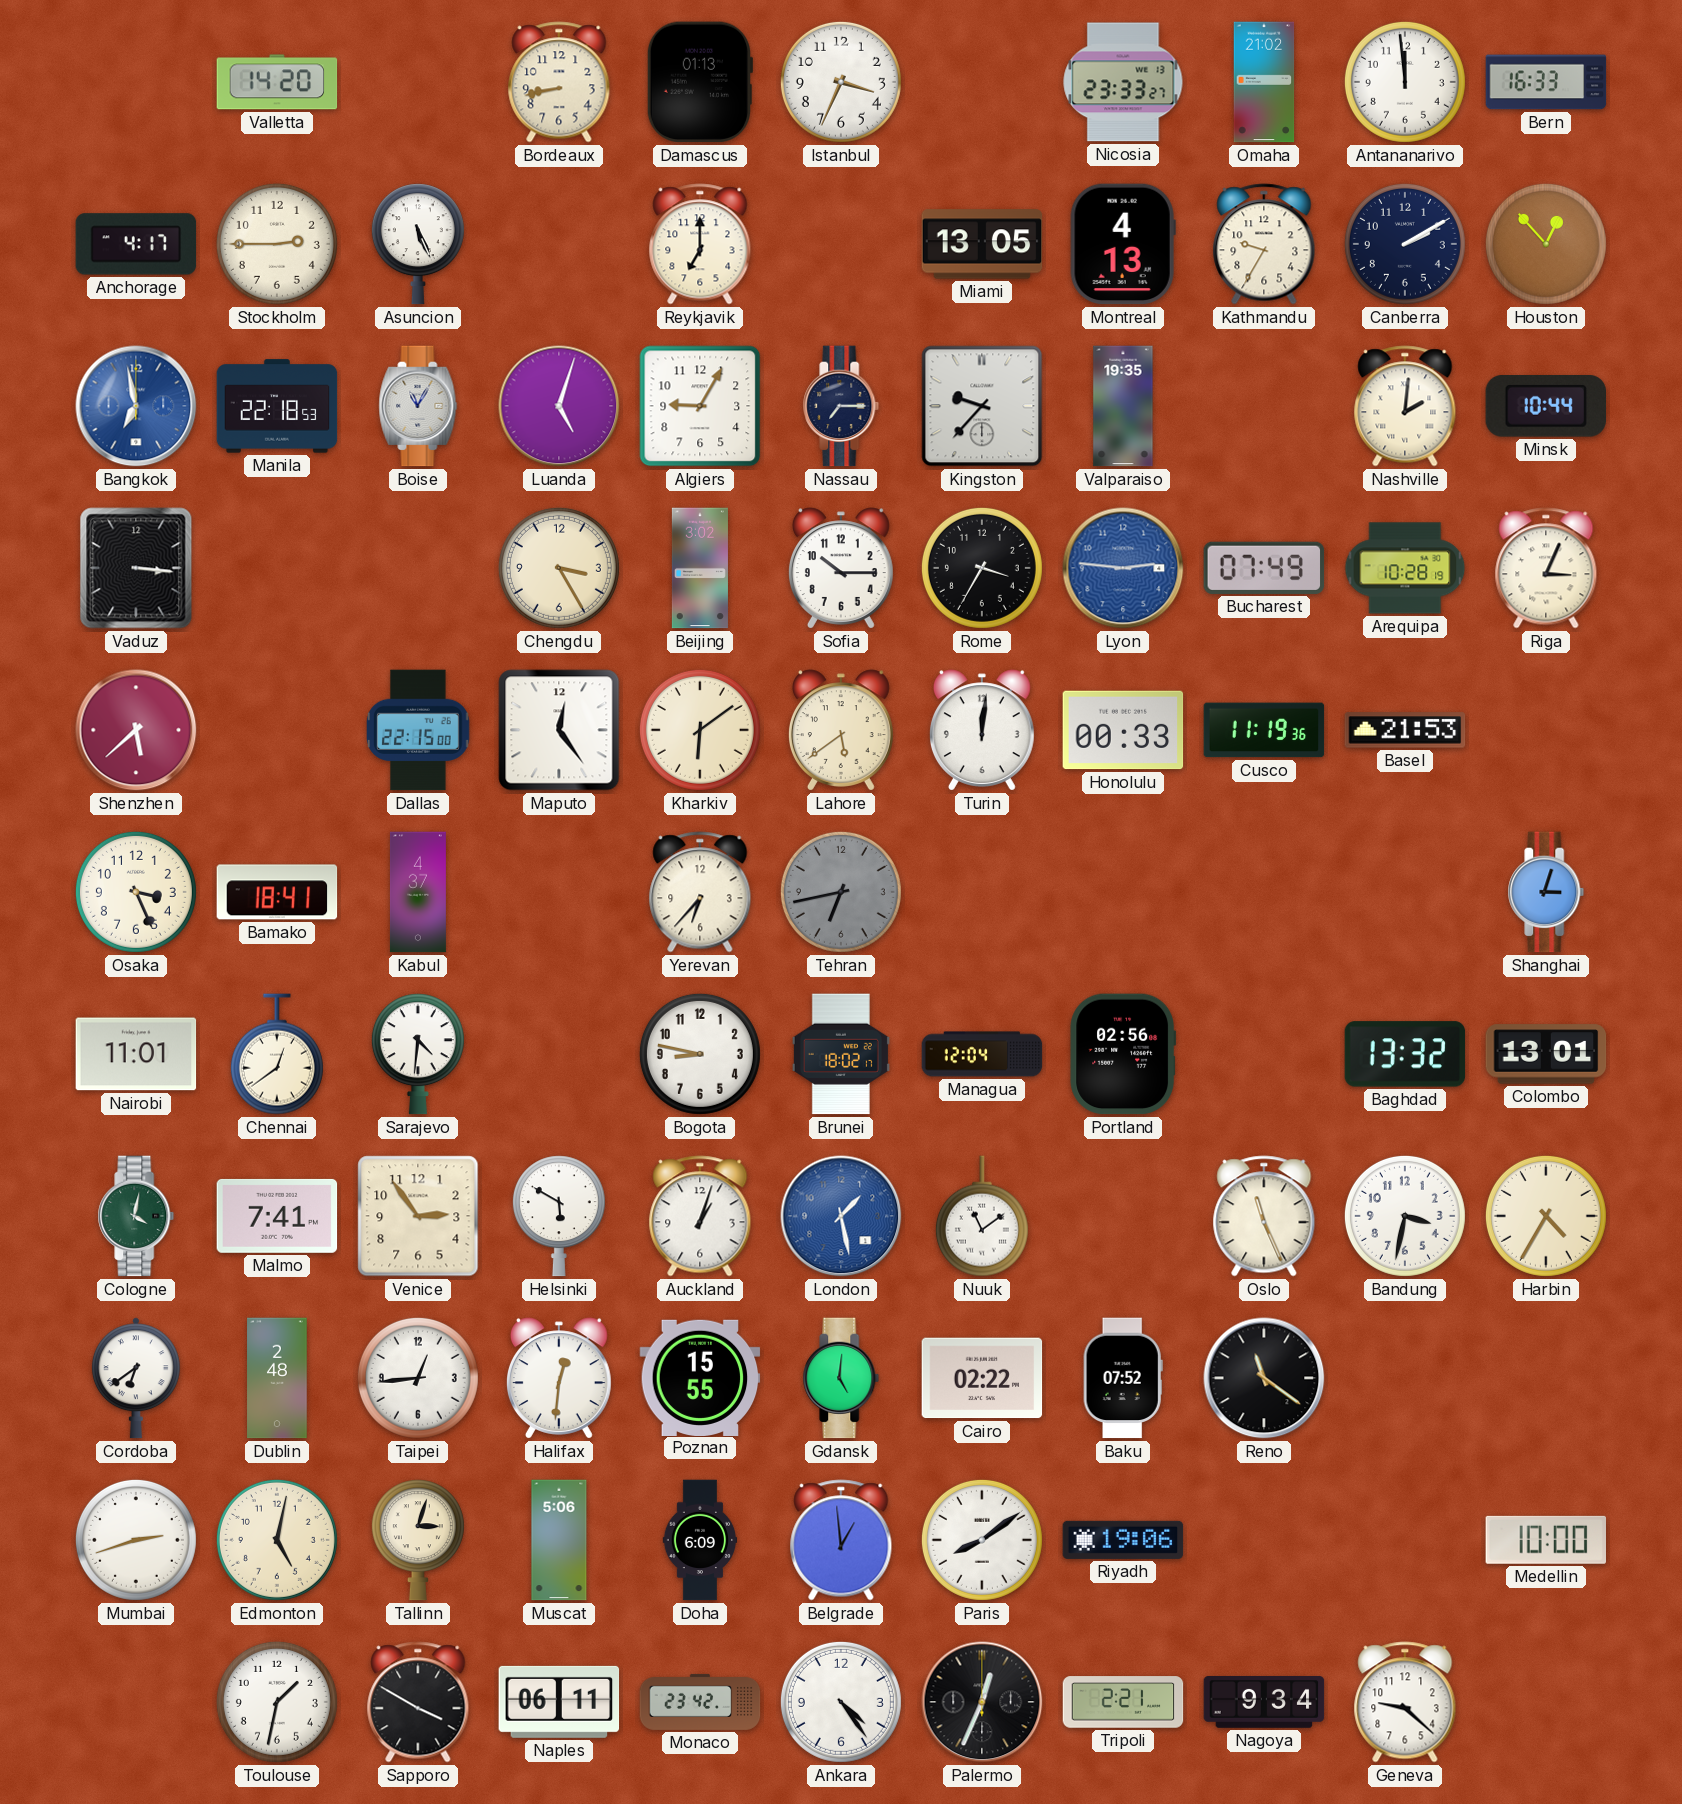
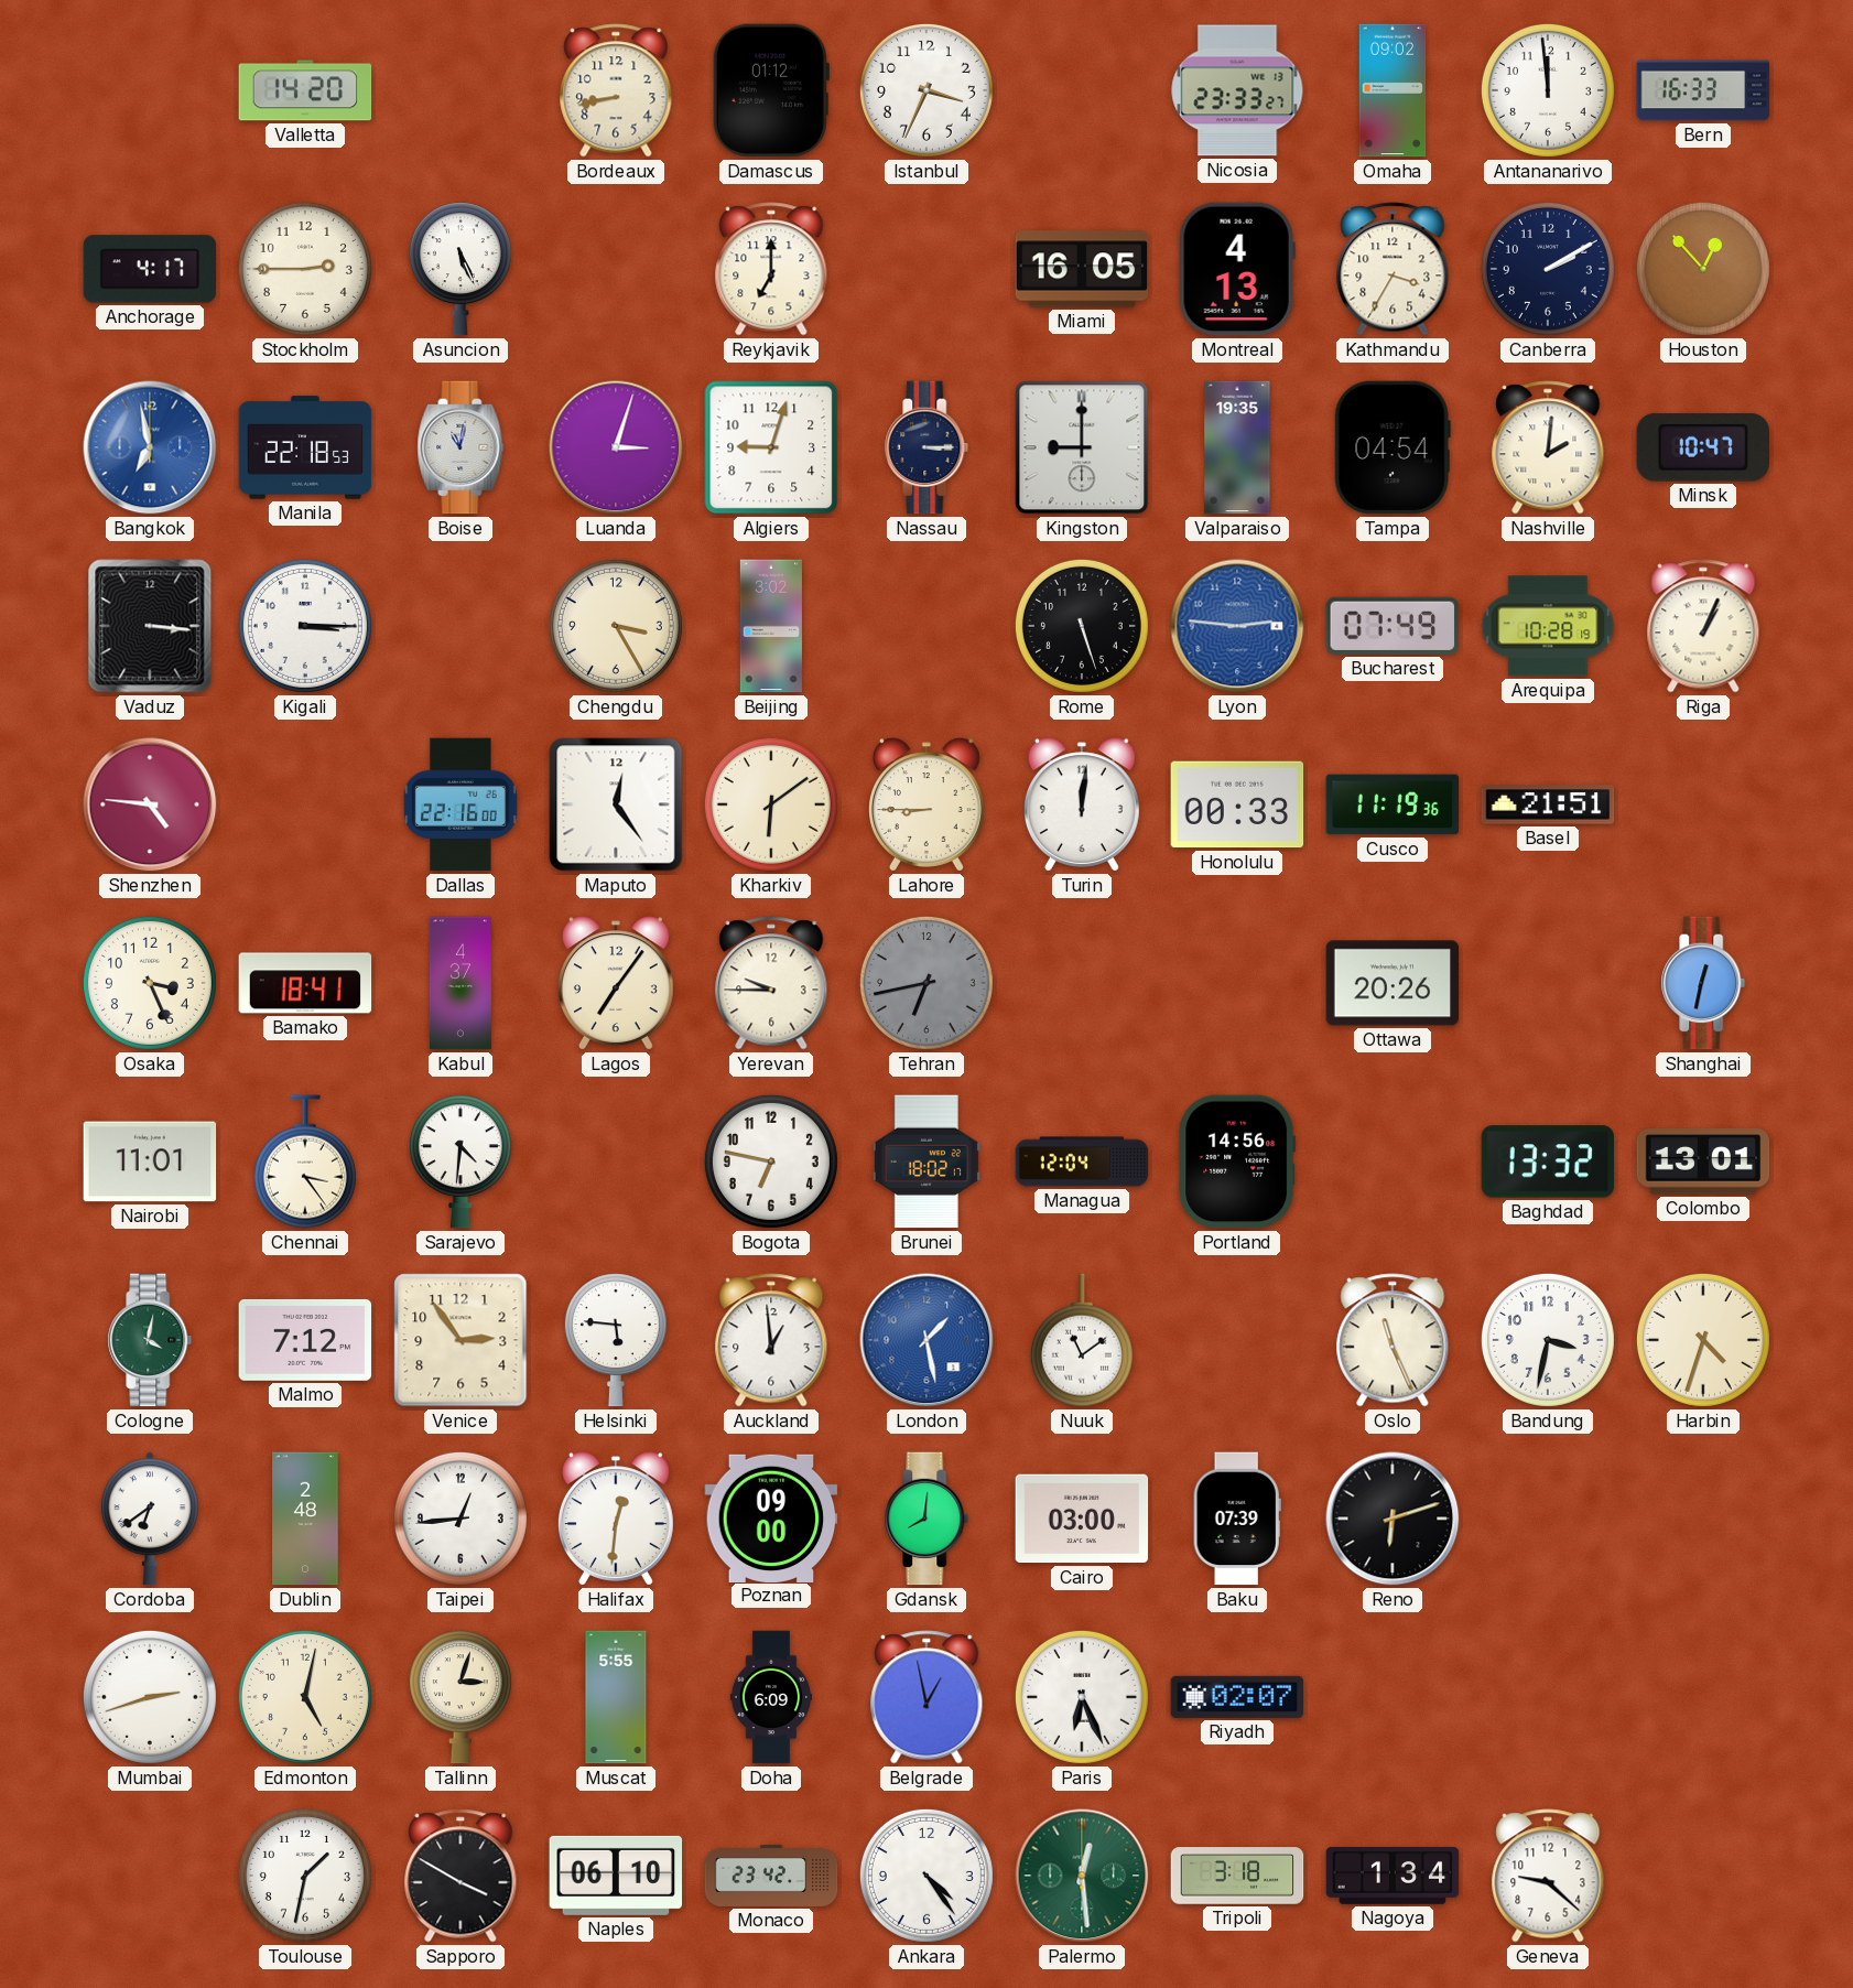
Damascus: 01:13 -> 01:12 (770, 90)
Omaha: 21:02 -> 09:02 (1393, 90)
Miami: 13:05 -> 16:05 (1082, 269)
Kathmandu: 9:35 -> 3:35 (1393, 269)
Boise: 11:05 -> 11:02 (460, 447)
Luanda: 5:03 -> 3:03 (616, 447)
Algiers: 9:05 -> 9:03 (771, 447)
Nassau: 7:15 -> 3:15 (926, 447)
Kingston: 9:37 -> 9:00 (1082, 447)
Tampa: none -> 04:54 (1393, 447)
Minsk: 10:44 -> 10:47 (1702, 449)
Kigali: none -> 3:15 (305, 626)
Sofia: 10:15 -> none (841, 568)
Rome: 3:35 -> 5:27 (1082, 626)
Riga: 3:04 -> 1:04 (1703, 626)
Shenzhen: 5:38 -> 4:46 (150, 804)
Dallas: 22:15 -> 22:16 (462, 804)
Lahore: 5:39 -> 8:45 (926, 804)
Basel: 21:53 -> 21:51 (1548, 804)
Lagos: none -> 7:06 (616, 983)
Yerevan: 6:37 -> 9:45 (771, 983)
Ottawa: none -> 20:26 (1393, 983)
Shanghai: 3:03 -> 12:32 (1703, 983)
Chennai: 12:39 -> 3:24 (305, 1162)
Bogota: 8:47 -> 6:47 (771, 1162)
Portland: 02:56 -> 14:56 (1237, 1162)
Malmo: 7:41 -> 7:12 (305, 1340)
Helsinki: 5:50 -> 5:46 (616, 1340)
Auckland: 1:03 -> 12:59 (771, 1340)
Harbin: 4:35 -> 4:33 (1703, 1340)
Poznan: 15:55 -> 09:00 (771, 1517)
Gdansk: 5:01 -> 8:01 (926, 1519)
Cairo: 02:22 -> 03:00 (1082, 1519)
Baku: 07:52 -> 07:39 (1237, 1519)
Reno: 11:21 -> 6:12 (1393, 1519)
Muscat: 5:06 -> 5:55 (616, 1697)
Belgrade: 12:59 -> 12:58 (926, 1697)
Paris: 8:09 -> 6:26 (1082, 1697)
Riyadh: 19:06 -> 02:07 (1237, 1697)
Medellin: 10:00 -> none (1545, 1540)
Naples: 06:11 -> 06:10 (616, 1876)
Palermo: 12:34 -> 12:29 (1082, 1876)
Palermo dial: black -> green (1082, 1876)
Tripoli: 2:21 -> 3:18 (1237, 1876)
Nagoya: 9:34 -> 1:34 (1393, 1877)
